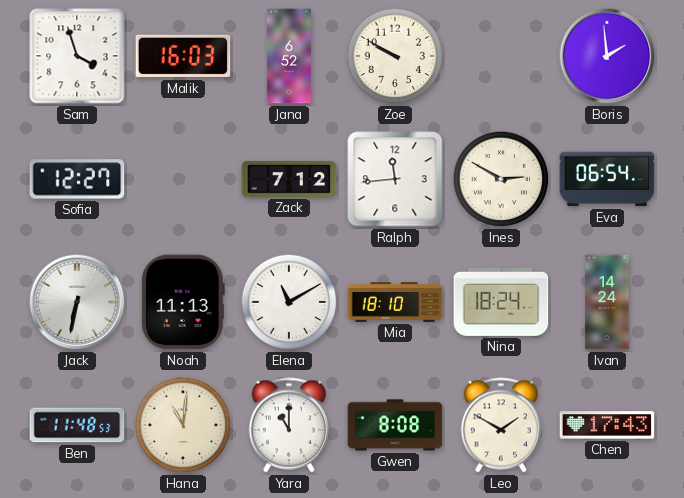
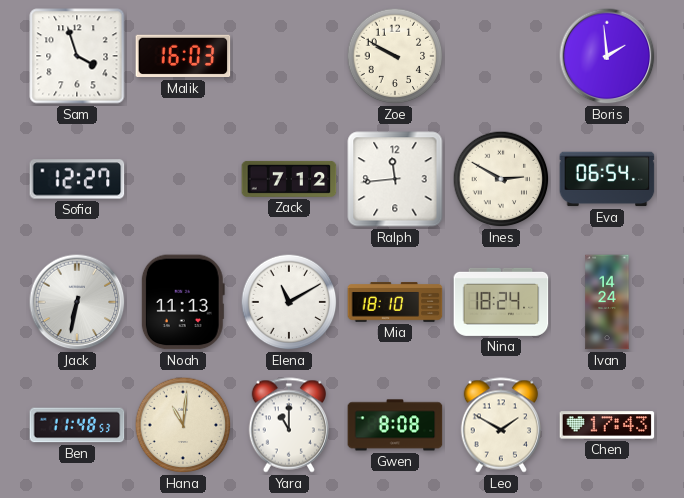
Jana: 6:52 -> none (289, 56)
